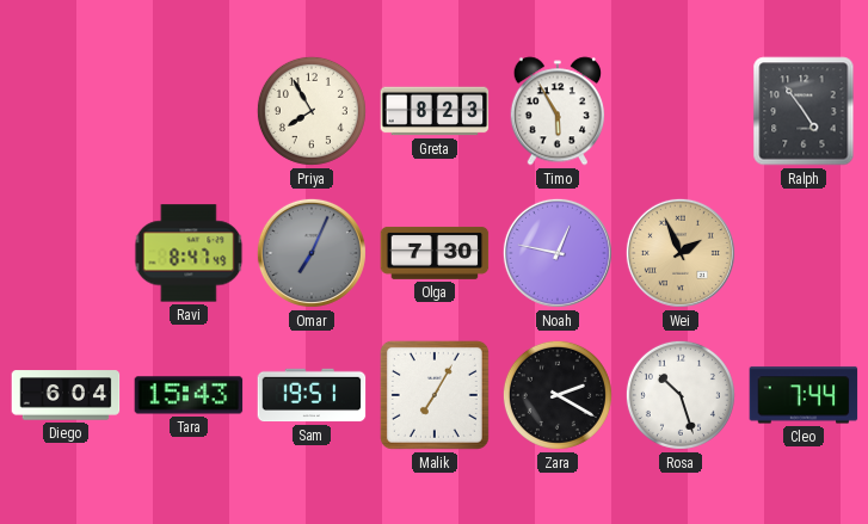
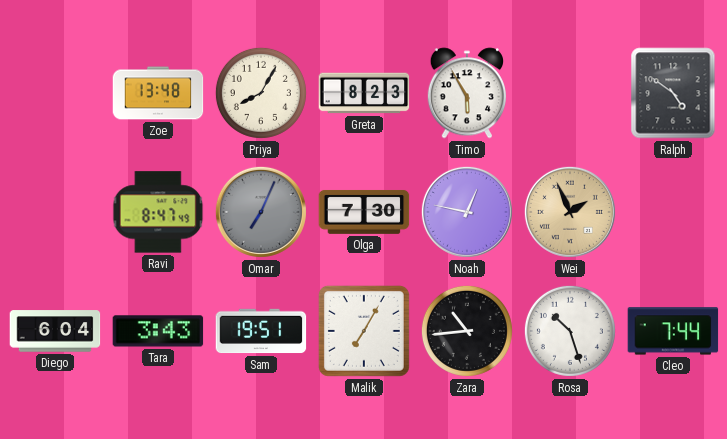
Zoe: none -> 13:48 (158, 93)
Priya: 7:55 -> 8:05 (261, 93)
Ralph: 4:54 -> 4:51 (673, 93)
Tara: 15:43 -> 3:43 (158, 331)
Zara: 2:20 -> 10:44 (467, 331)
